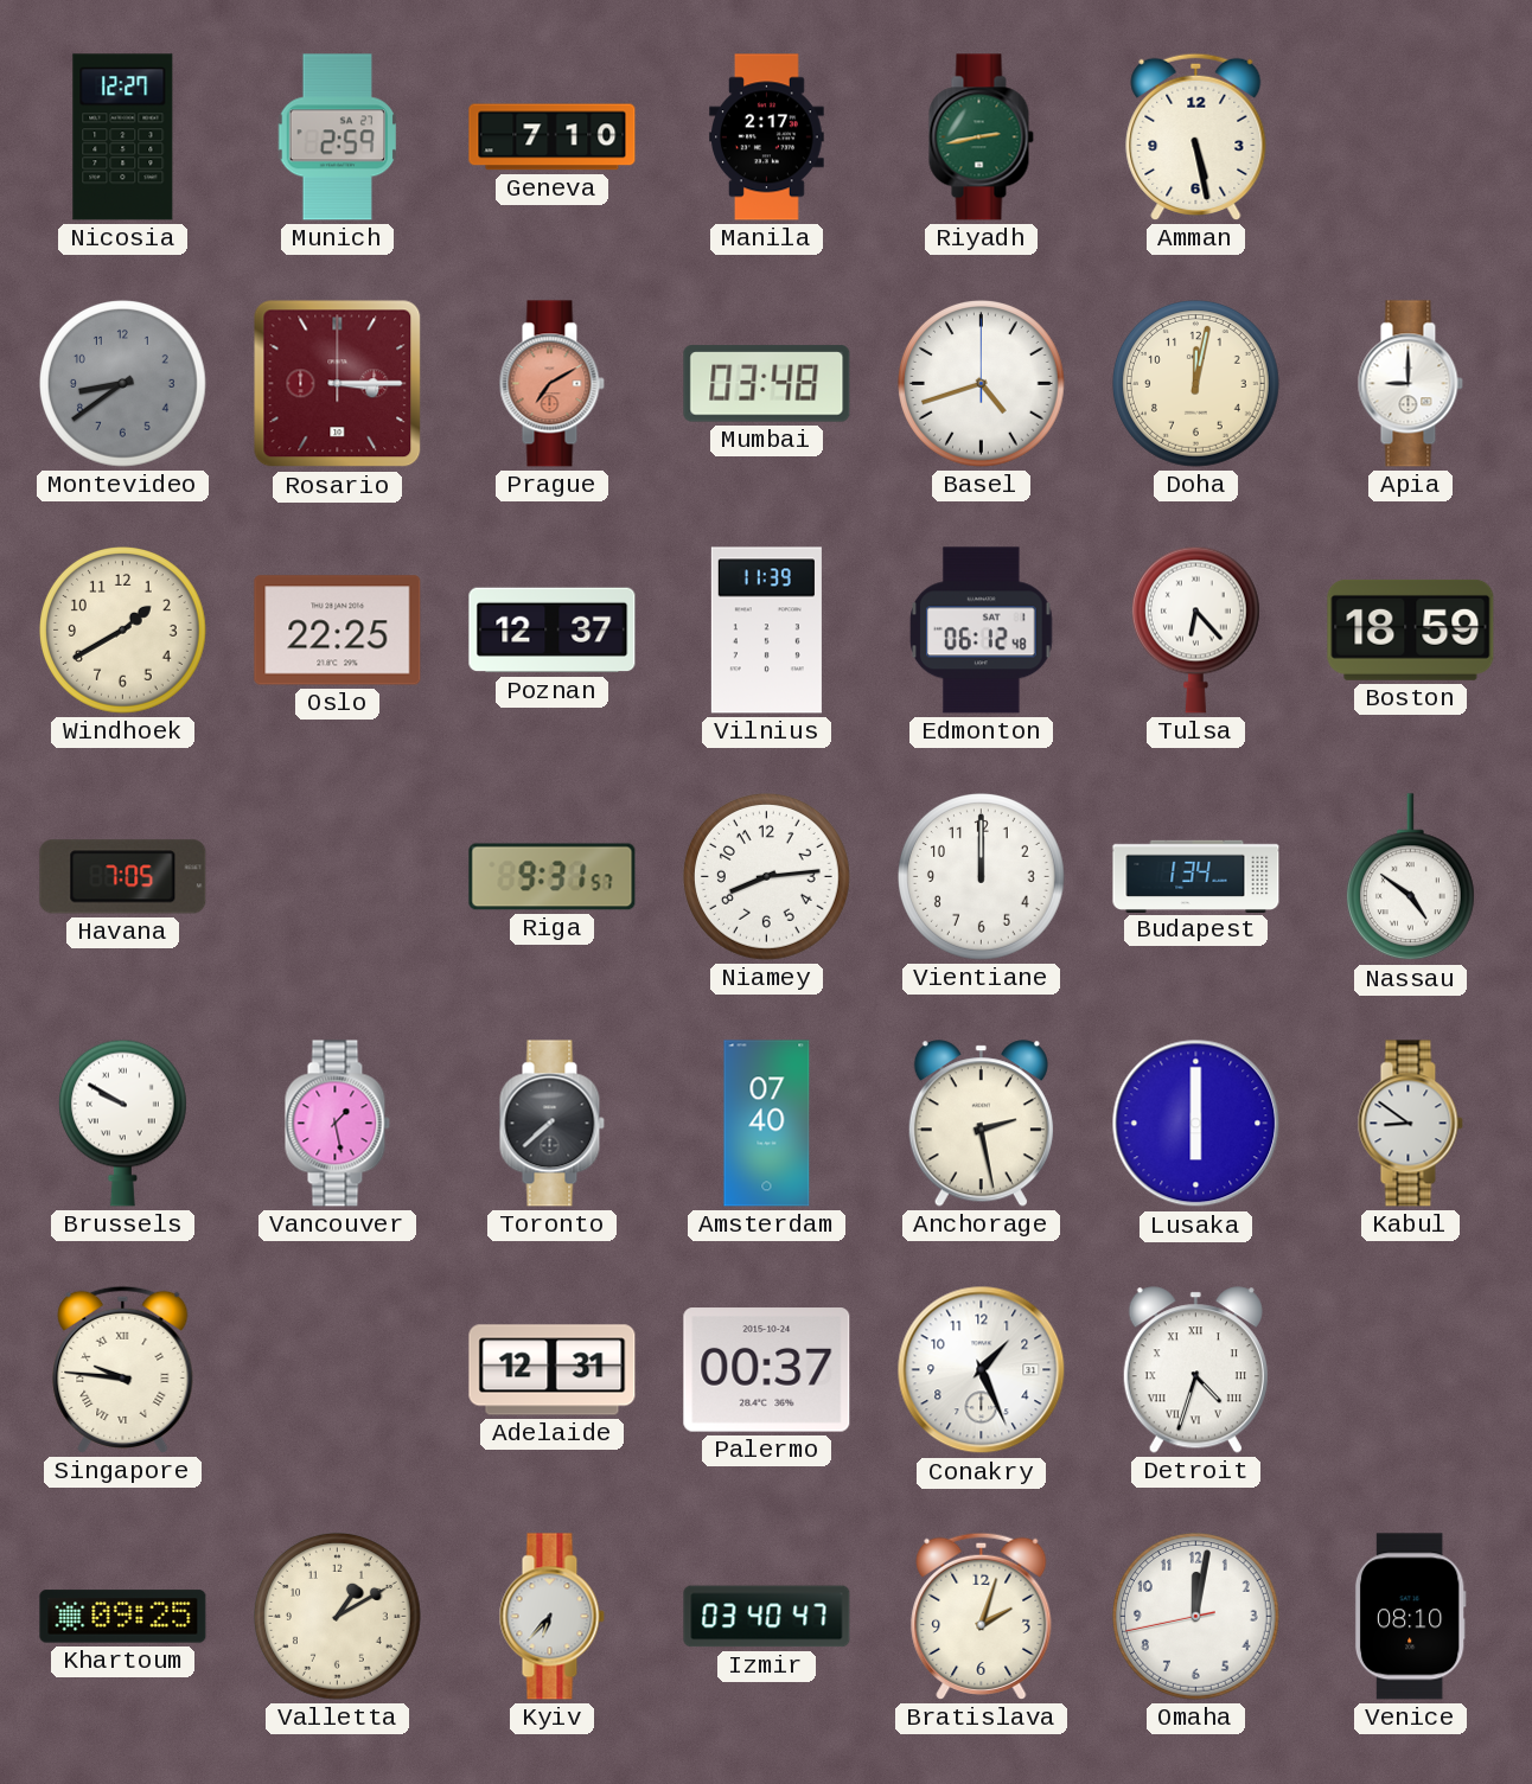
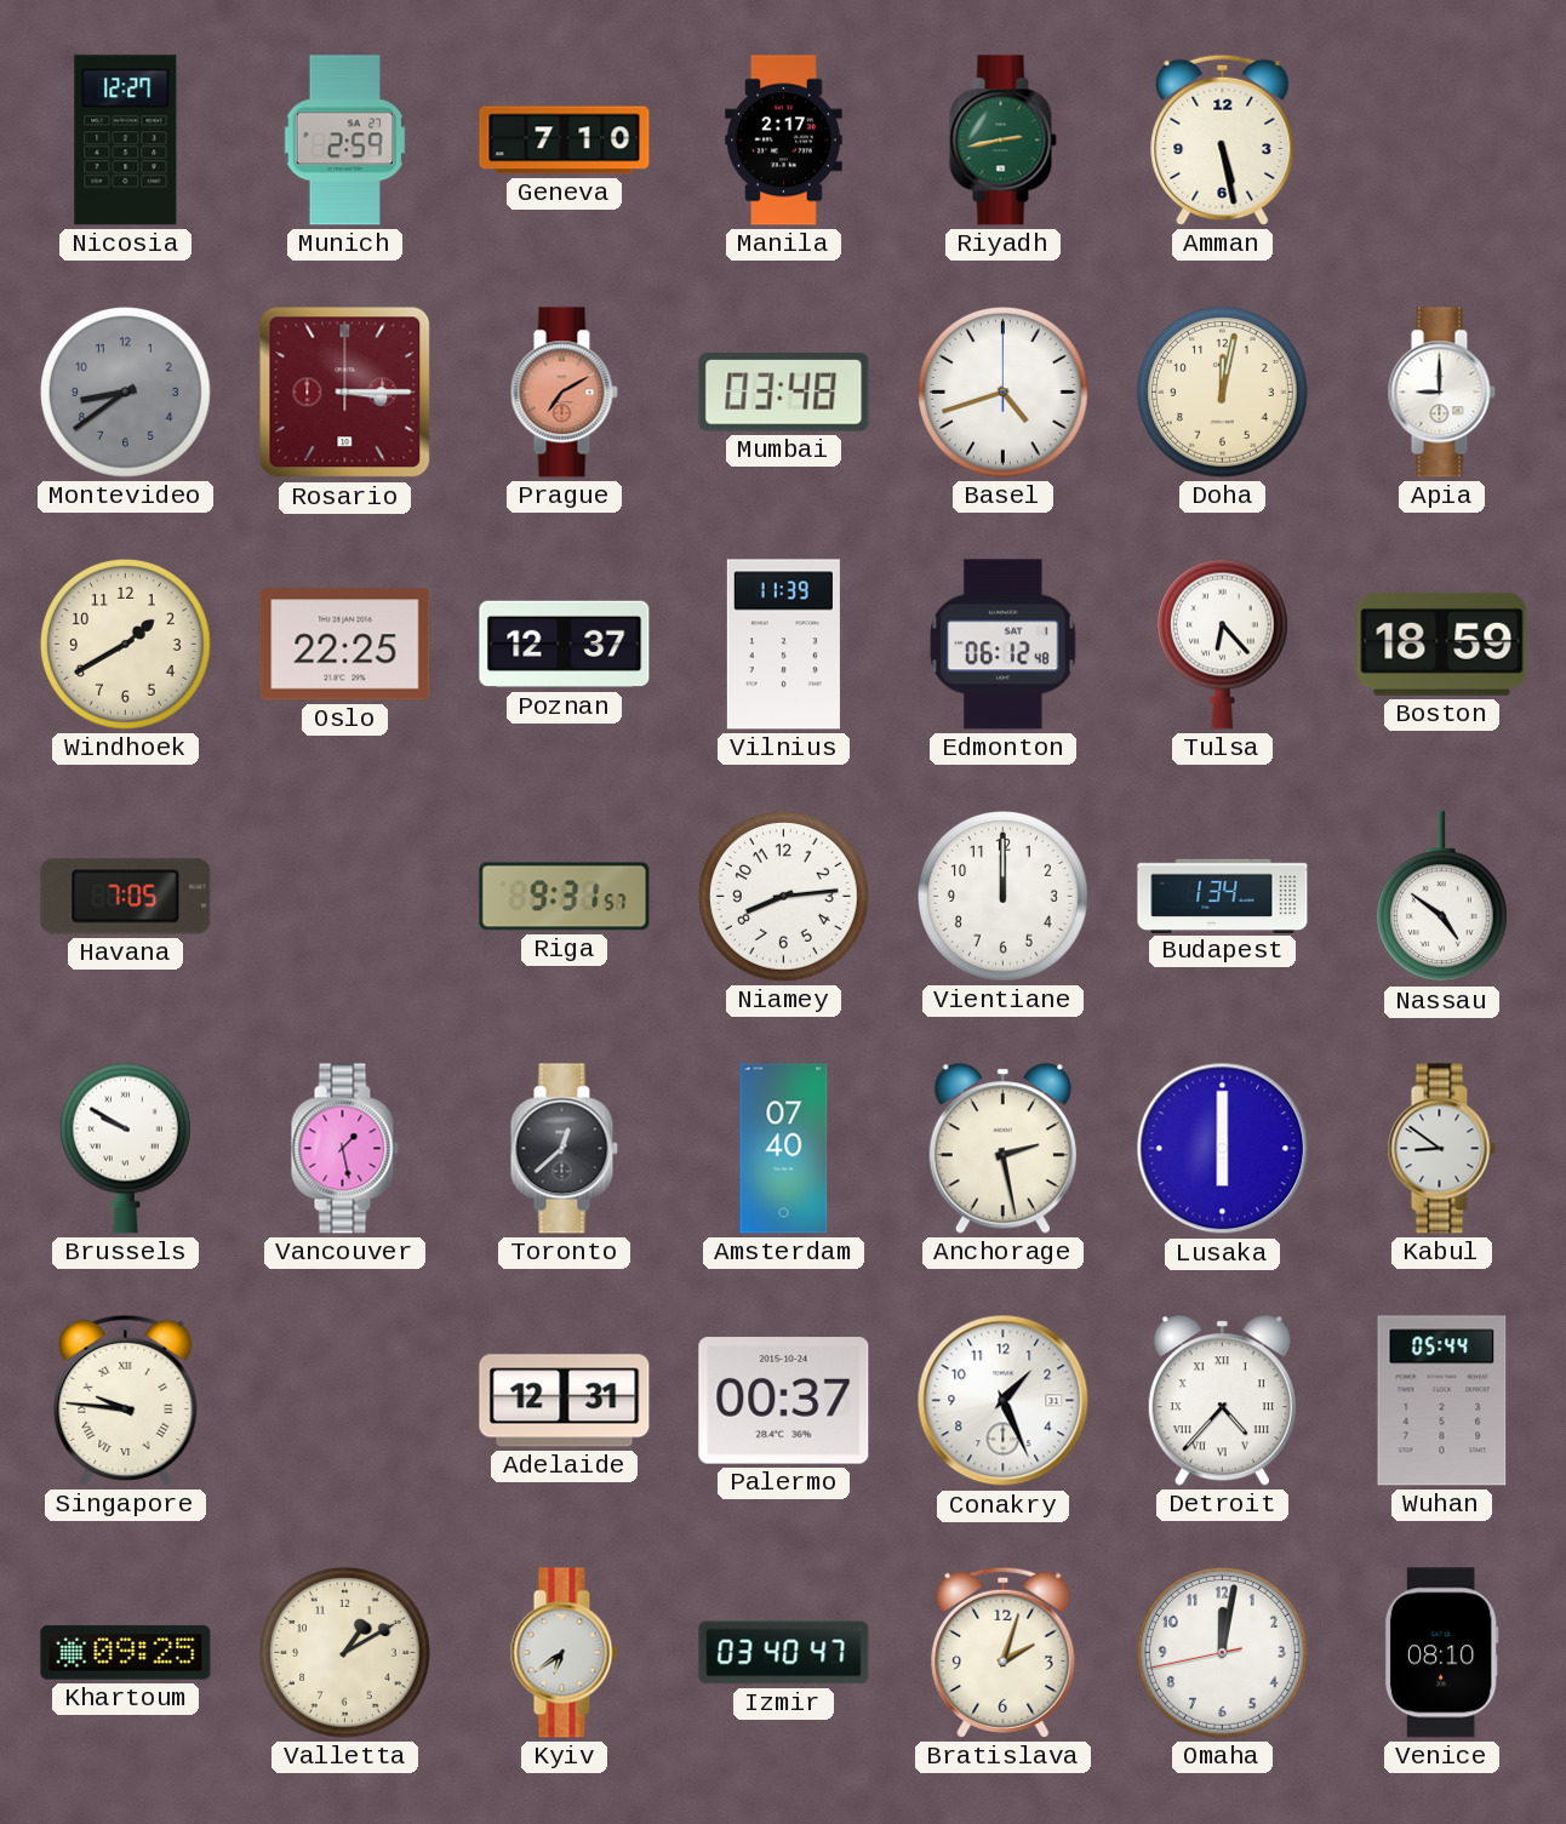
Toronto: 7:38 -> 12:38 (564, 1149)
Detroit: 4:33 -> 4:37 (1222, 1401)
Wuhan: none -> 05:44 (1442, 1401)
Kyiv: 6:37 -> 6:39 (564, 1653)
